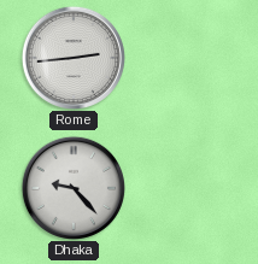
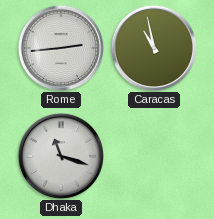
Caracas: none -> 10:58 (153, 47)
Dhaka: 9:23 -> 11:18 (60, 155)
